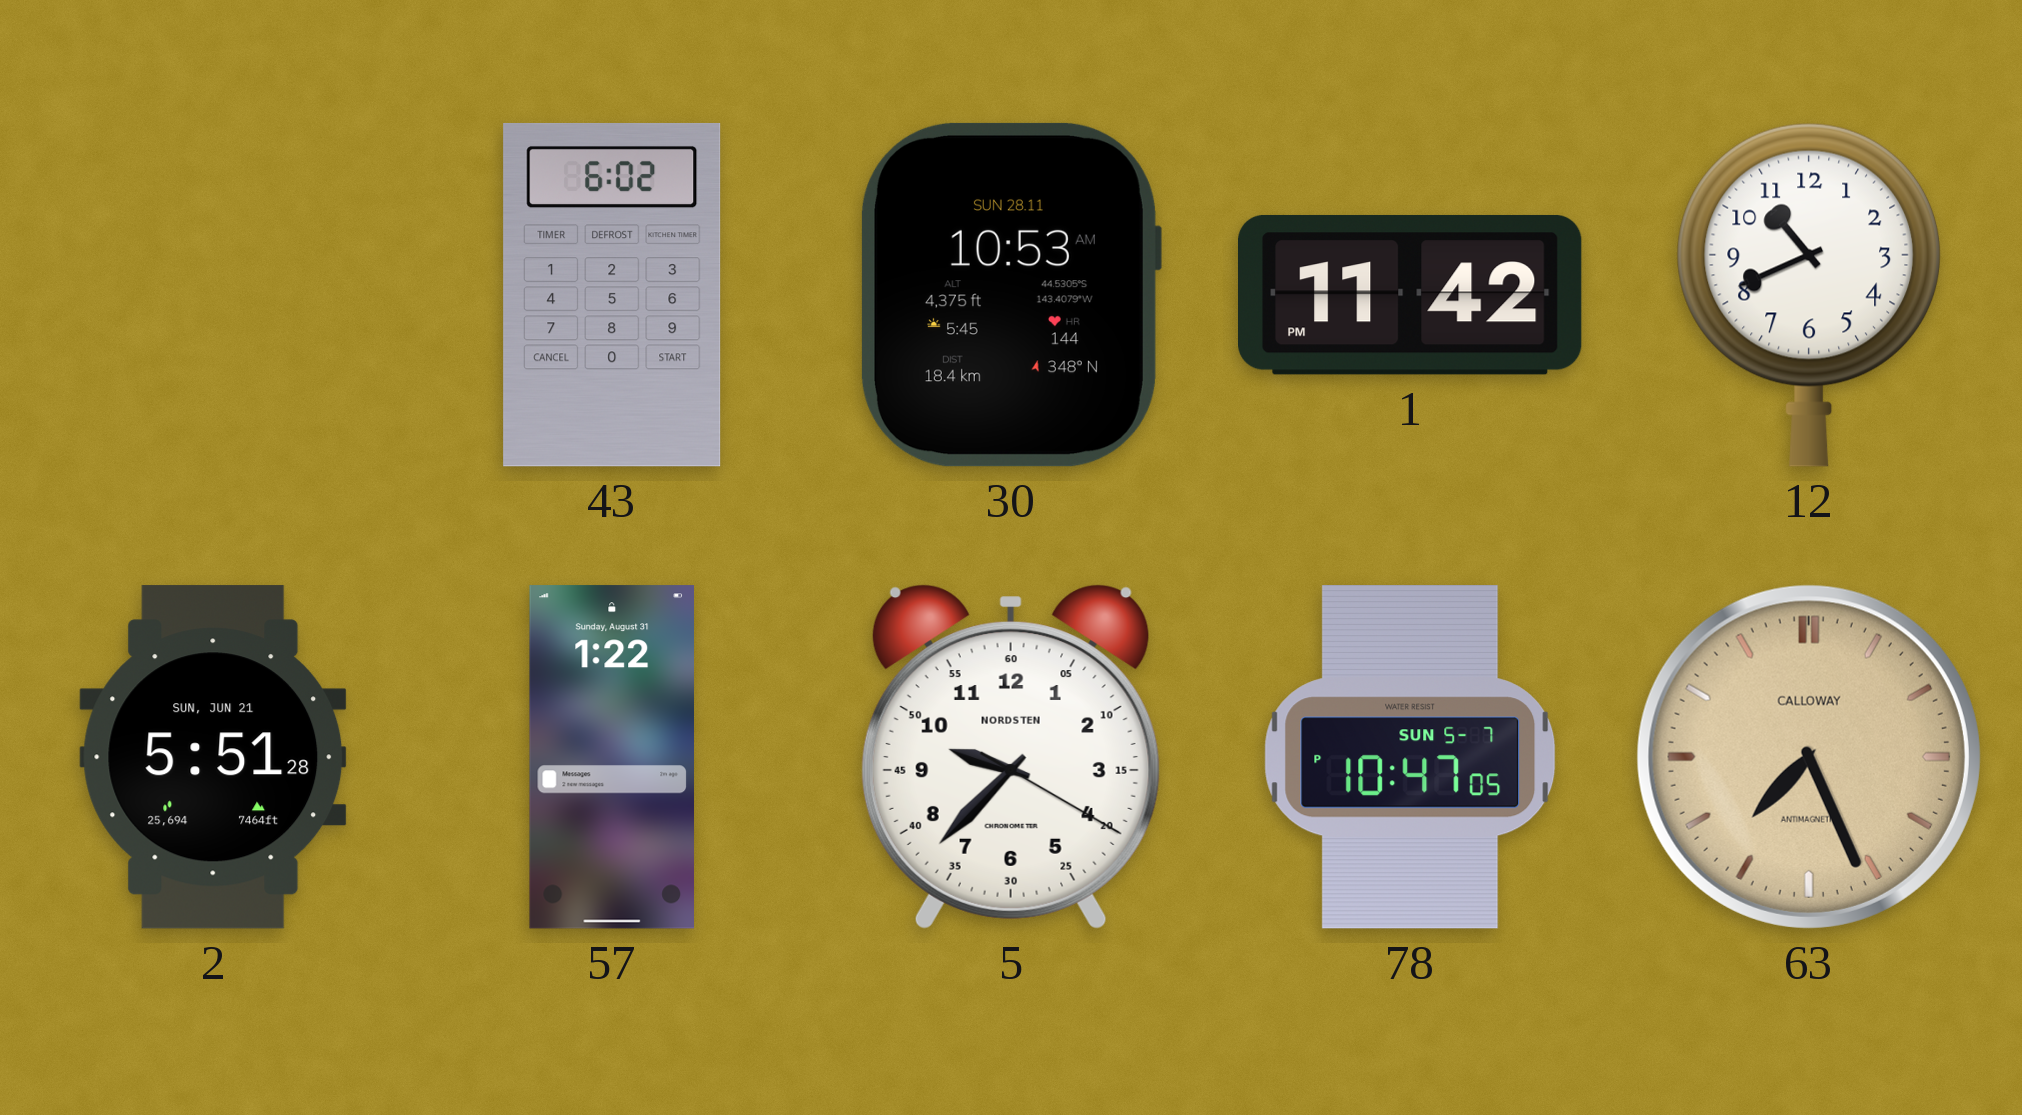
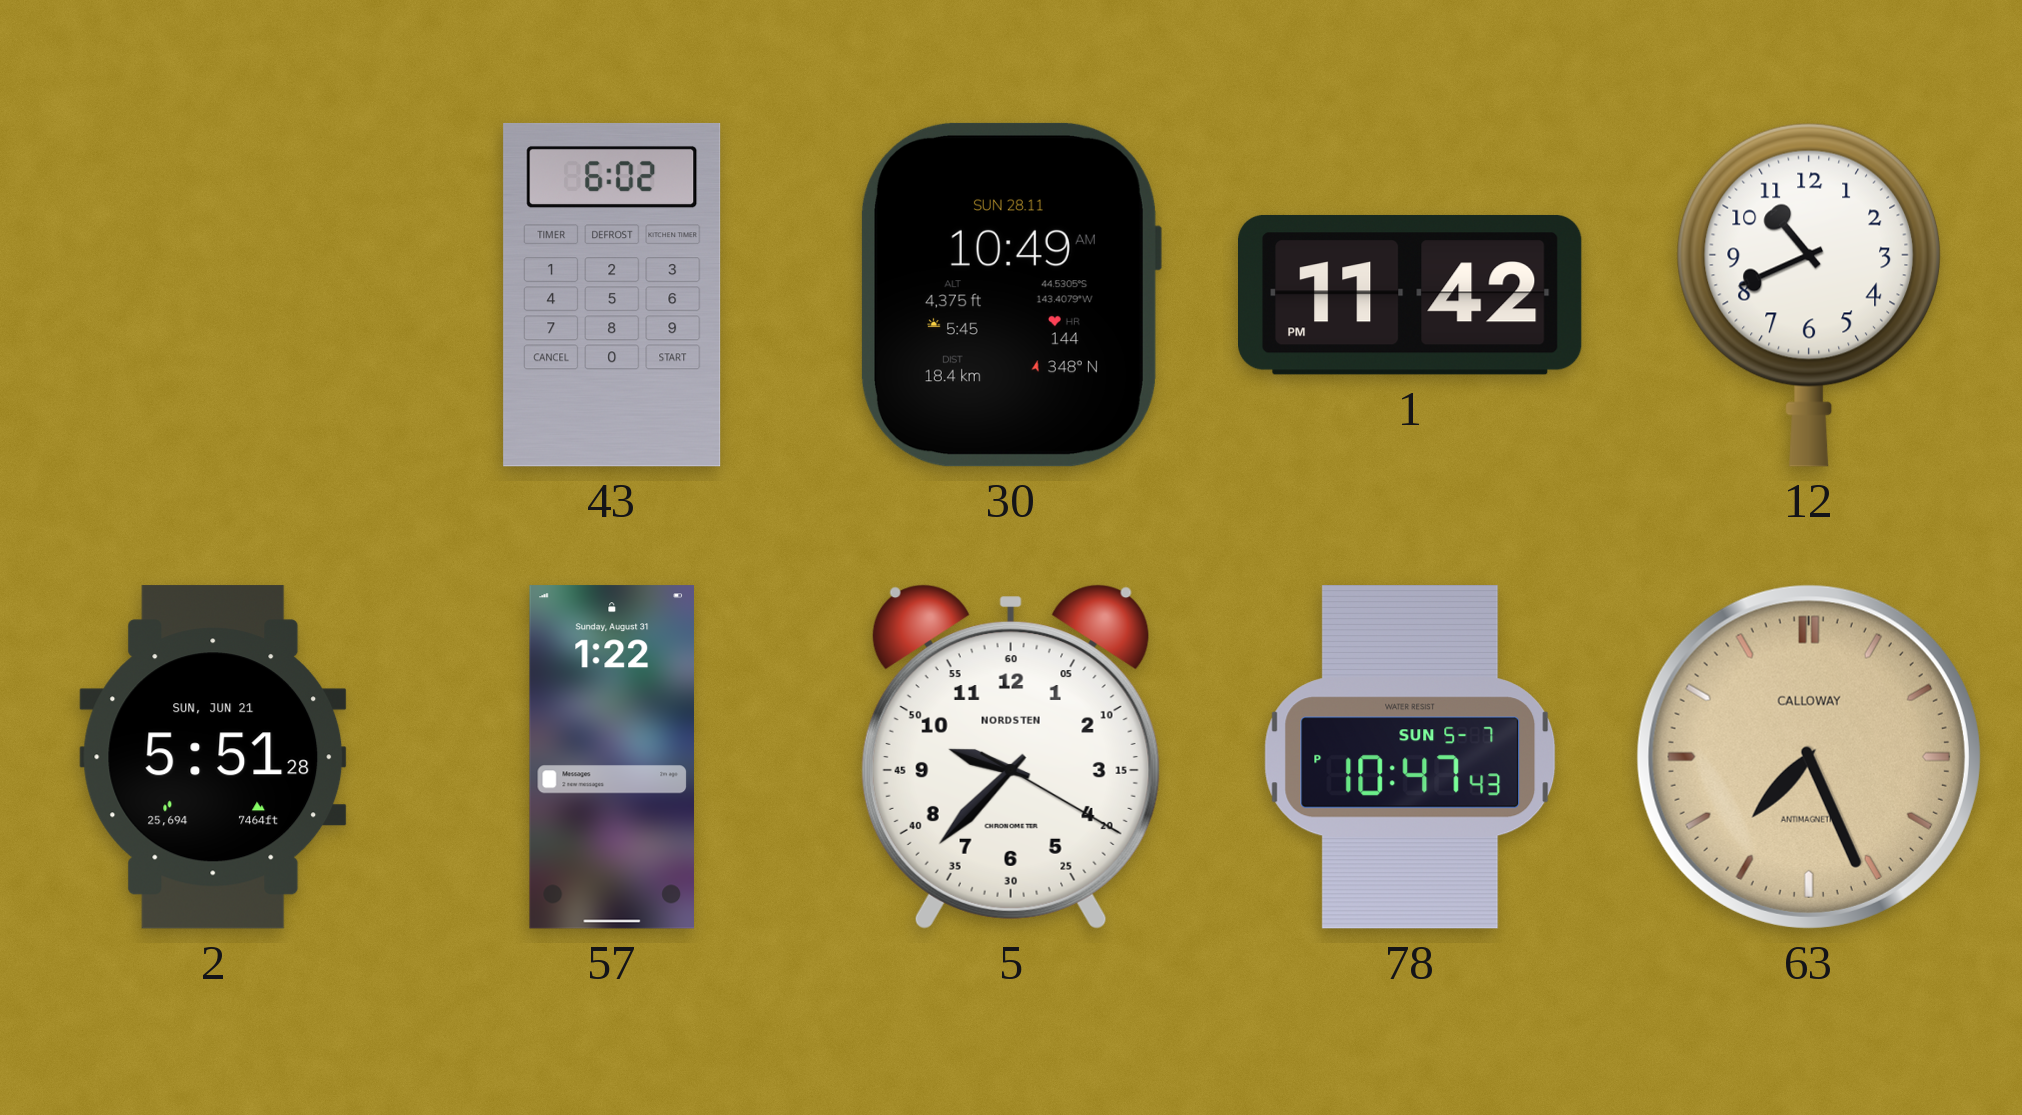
30: 10:53 -> 10:49 (1010, 295)
78: 10:47:05 PM -> 10:47:43 PM (1410, 757)
